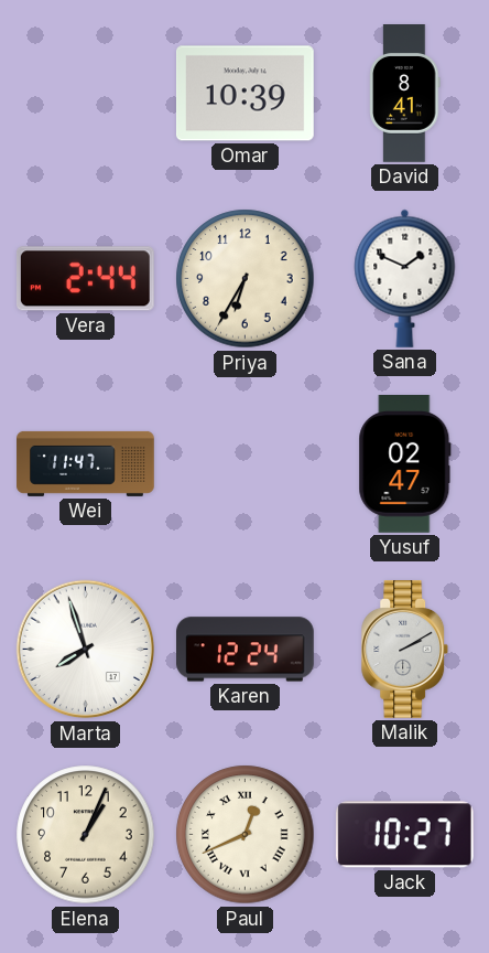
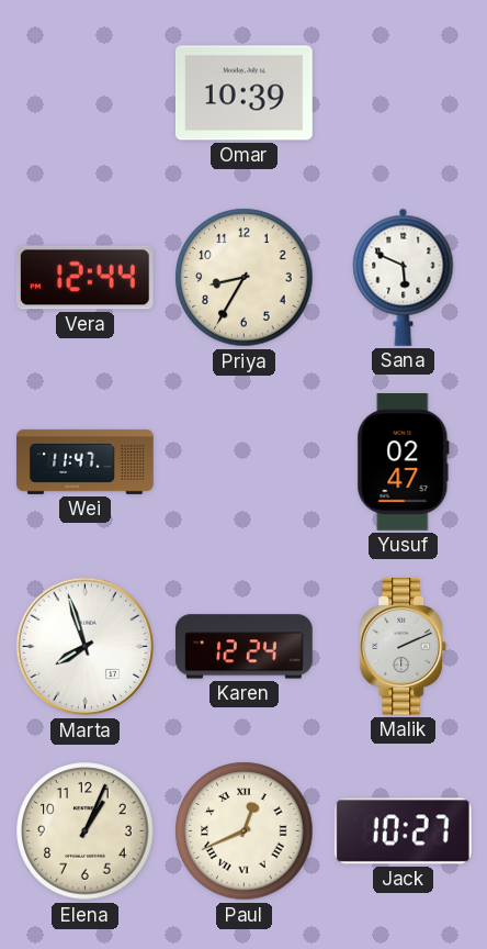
David: 8:41 -> none (405, 94)
Vera: 2:44 -> 12:44 (84, 278)
Priya: 6:35 -> 8:35 (245, 278)
Sana: 1:49 -> 5:49 (404, 277)
Malik: 2:10 -> 2:11 (404, 647)
